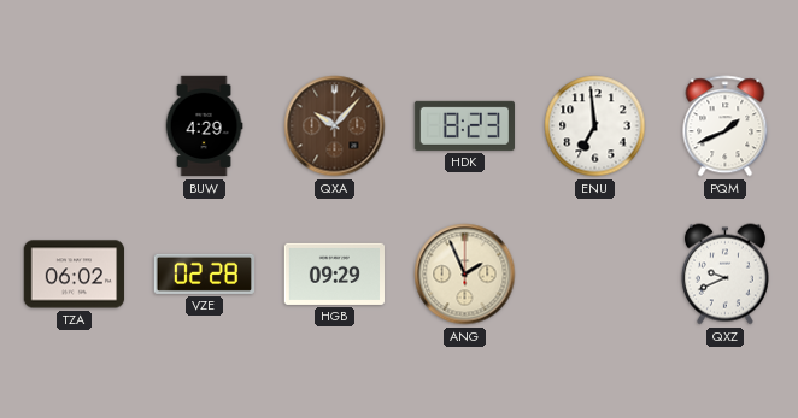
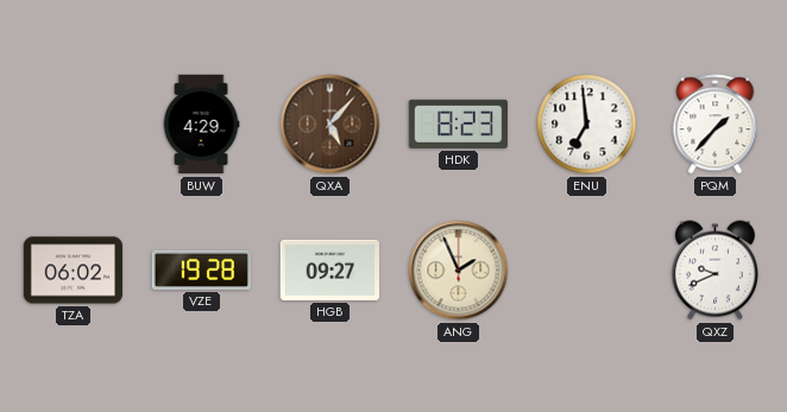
QXA: 10:07 -> 5:07 (330, 125)
PQM: 1:41 -> 1:37 (716, 125)
VZE: 02:28 -> 19:28 (202, 270)
HGB: 09:29 -> 09:27 (330, 270)
